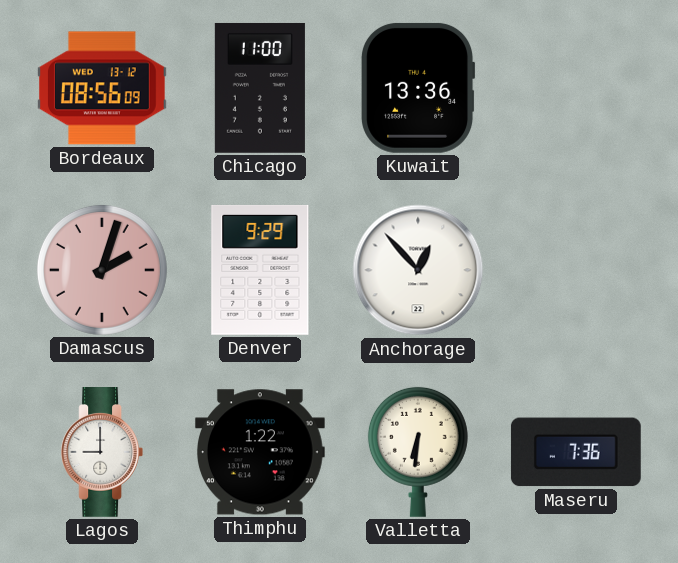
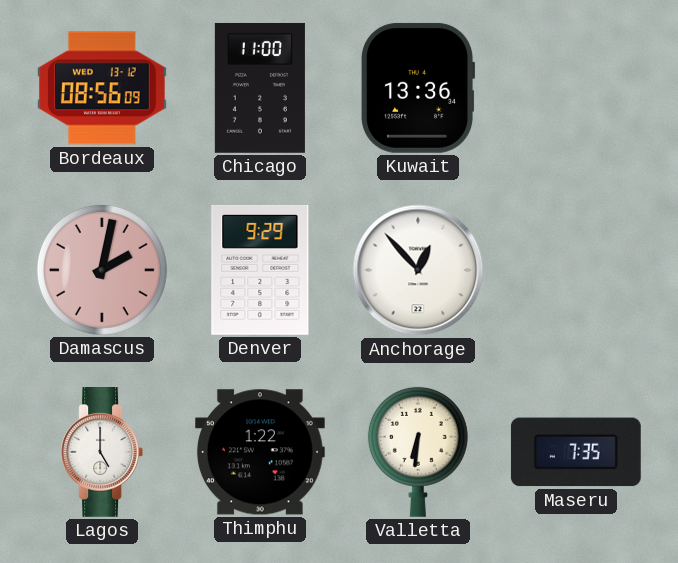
Damascus: 2:03 -> 2:02 (102, 270)
Lagos: 9:00 -> 5:00 (102, 453)
Maseru: 7:36 -> 7:35 (576, 452)
